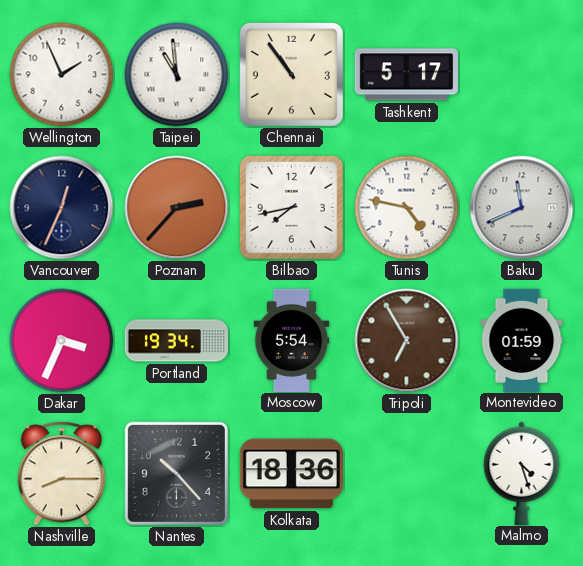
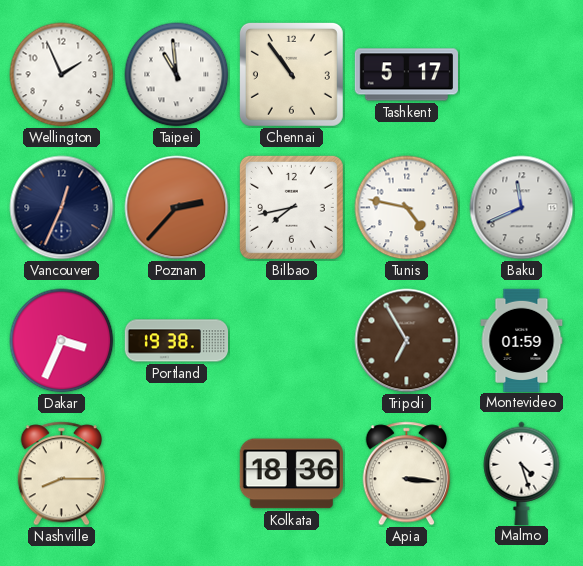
Portland: 19:34 -> 19:38 (176, 341)
Moscow: 5:54 -> none (292, 340)
Nantes: 10:23 -> none (176, 473)
Apia: none -> 3:16 (406, 474)
